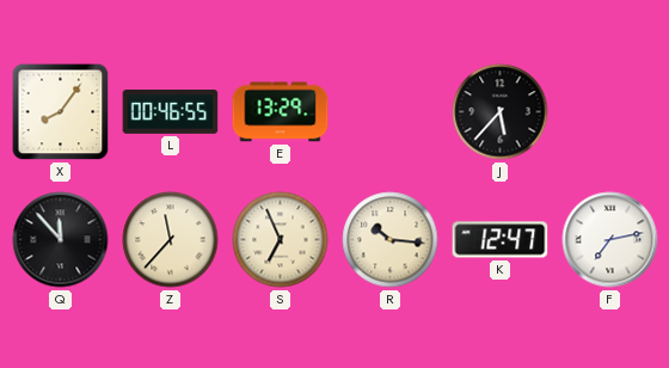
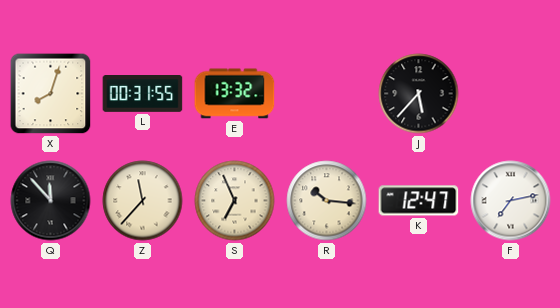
X: 8:06 -> 8:03 (51, 94)
L: 00:46 -> 00:31 (143, 94)
E: 13:29 -> 13:32 (235, 94)
